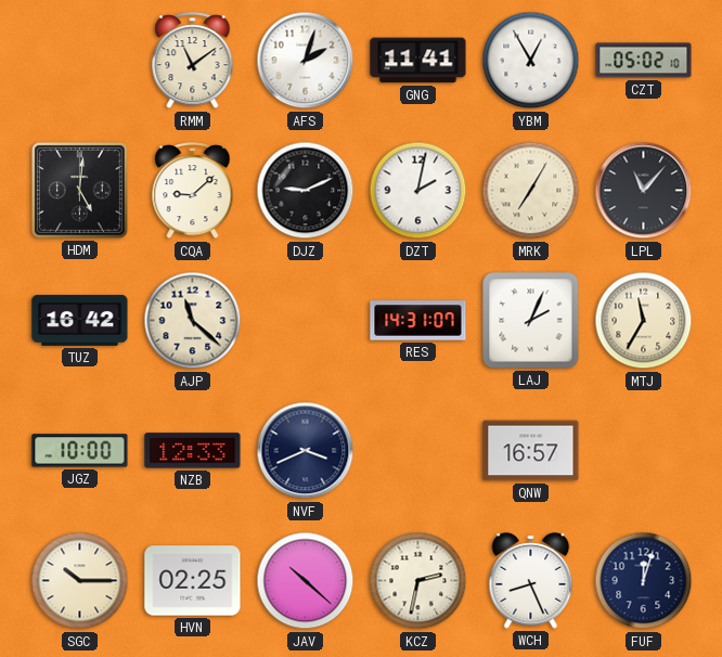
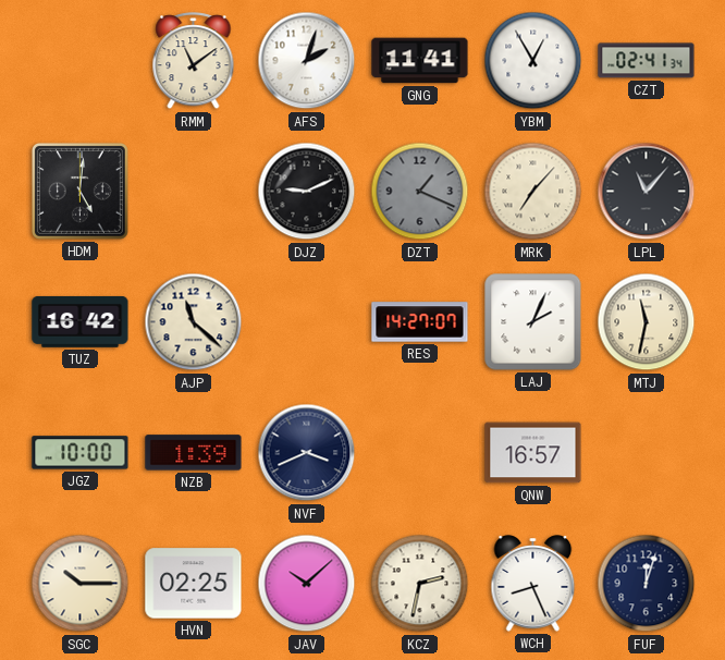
CZT: 05:02 -> 02:41 (647, 61)
CQA: 9:08 -> none (193, 191)
DZT: 2:02 -> 1:19 (420, 192)
DZT dial: white -> grey (420, 192)
MRK: 7:05 -> 7:07 (533, 192)
RES: 14:31 -> 14:27 (420, 322)
MTJ: 11:35 -> 11:32 (647, 322)
NZB: 12:33 -> 1:39 (194, 453)
JAV: 10:22 -> 10:08 (307, 584)
